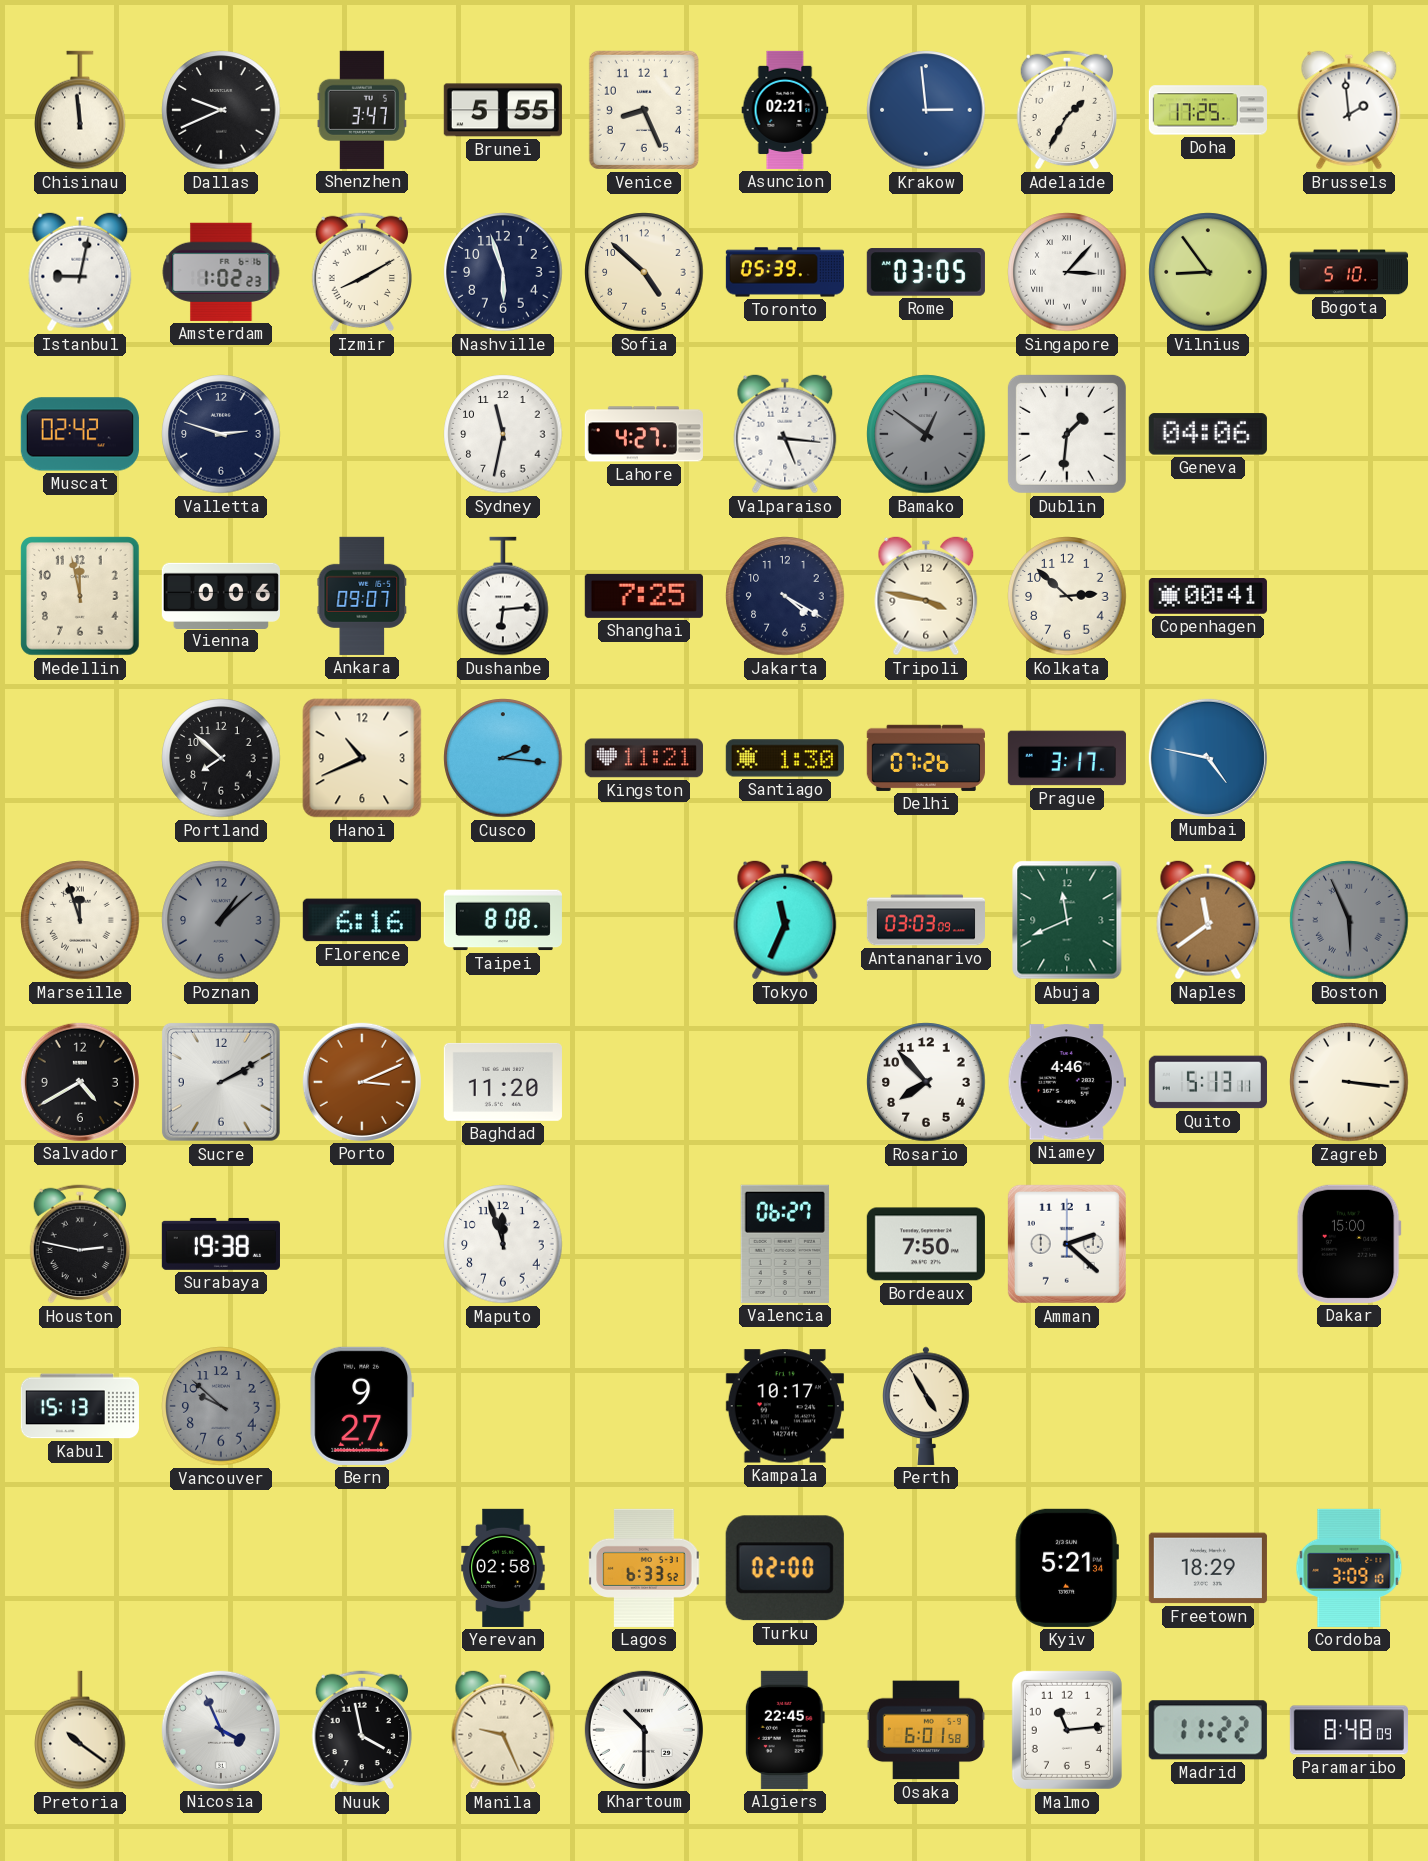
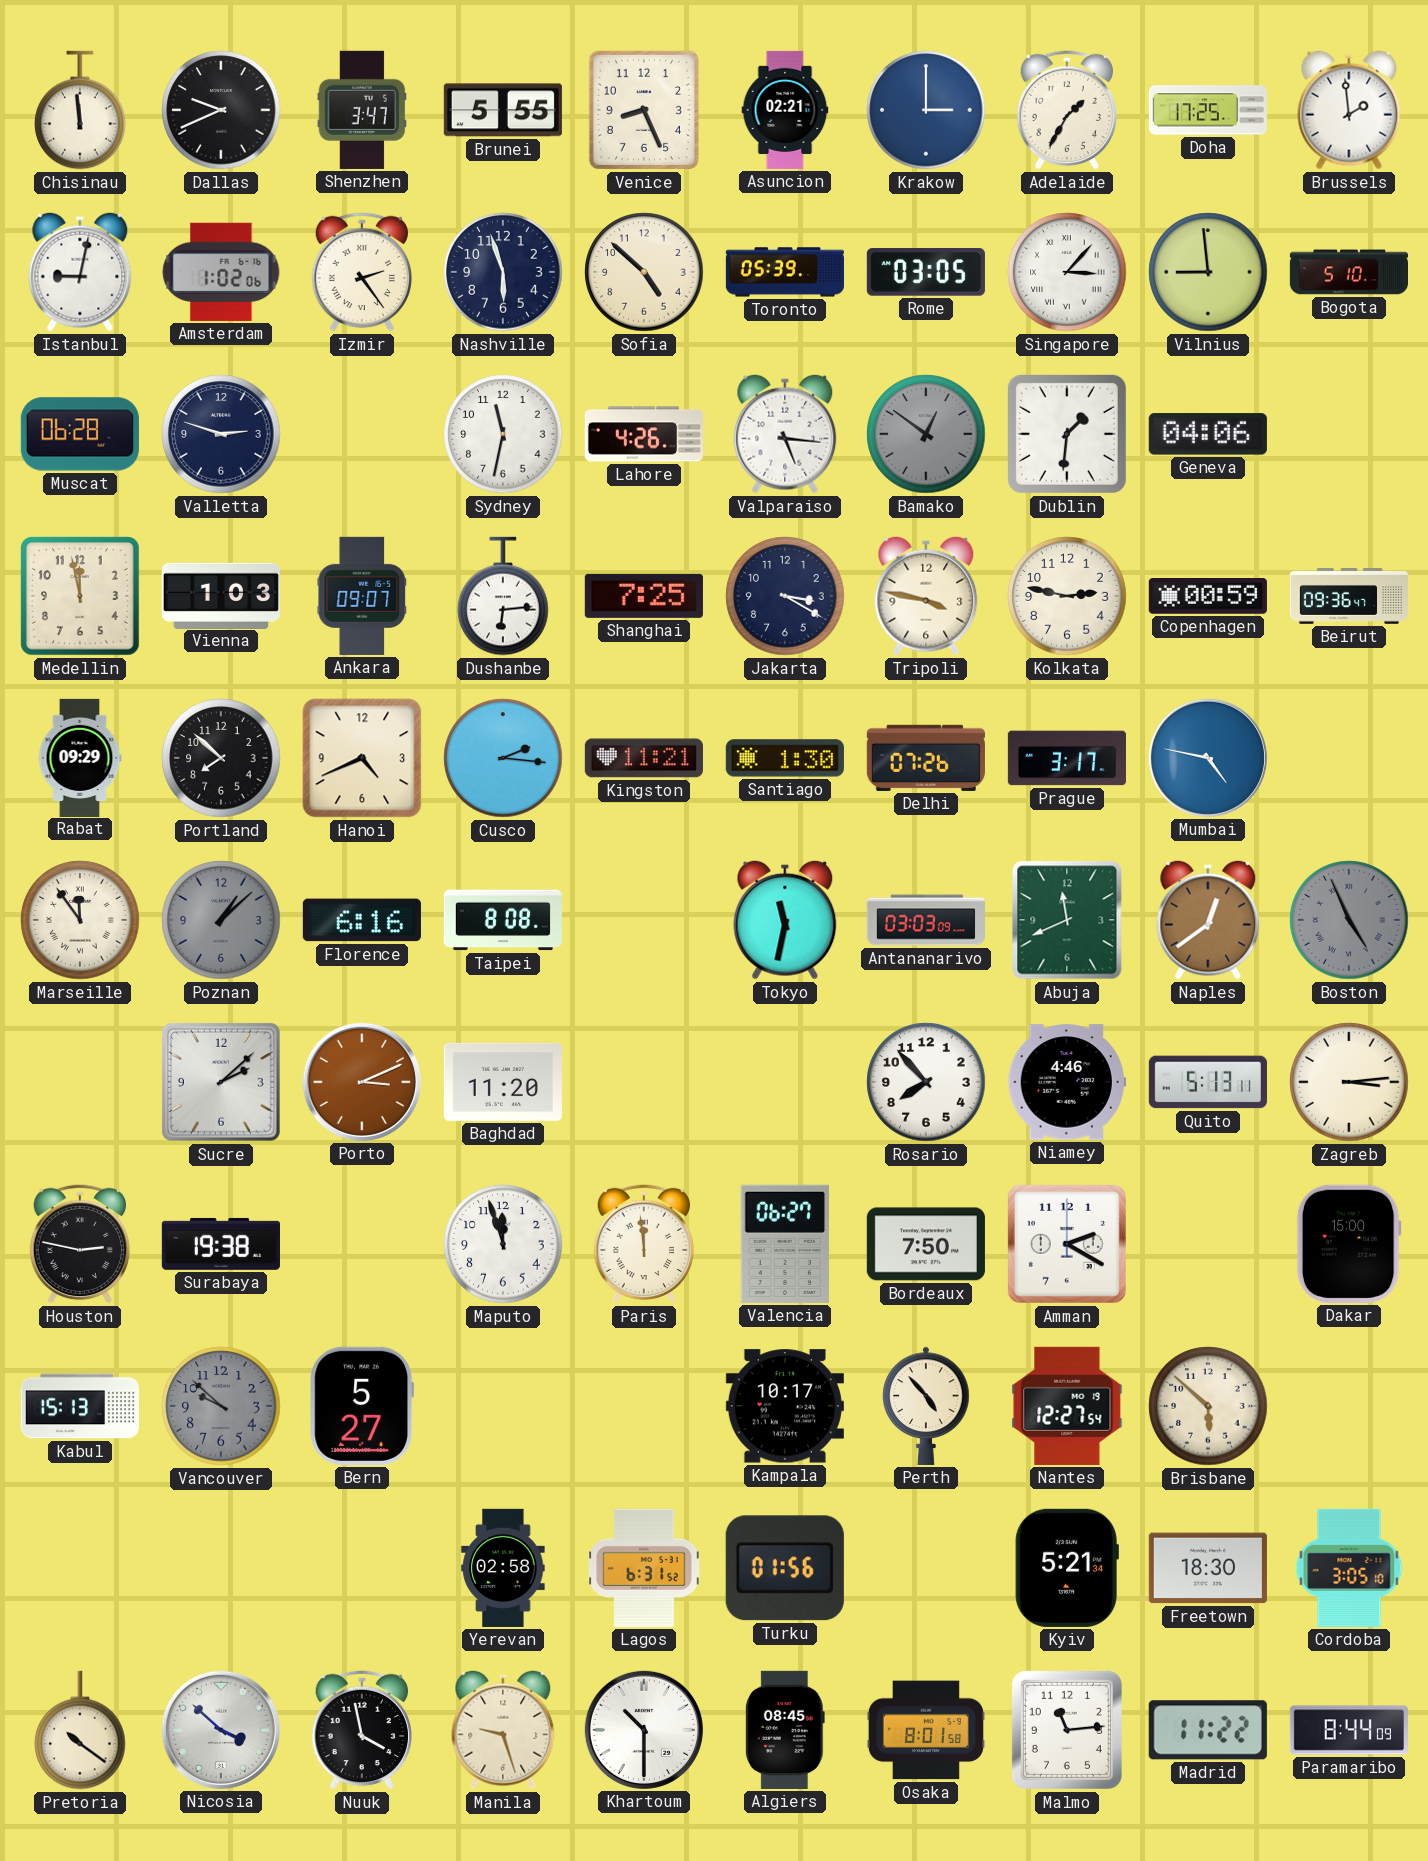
Krakow: 2:59 -> 3:00 (926, 110)
Amsterdam: 1:02:23 -> 1:02:06 (221, 272)
Izmir: 8:10 -> 2:24 (362, 272)
Vilnius: 8:54 -> 8:59 (1208, 272)
Muscat: 02:42 -> 06:28 (80, 434)
Lahore: 4:27 -> 4:26 (644, 434)
Vienna: 0:06 -> 1:03 (221, 595)
Jakarta: 4:20 -> 3:20 (785, 596)
Kolkata: 2:52 -> 2:47 (1067, 596)
Copenhagen: 00:41 -> 00:59 (1208, 597)
Beirut: none -> 09:36 (1348, 596)
Rabat: none -> 09:29 (80, 757)
Hanoi: 10:41 -> 4:41 (362, 758)
Marseille: 11:57 -> 11:54 (80, 920)
Tokyo: 11:34 -> 11:32 (785, 920)
Naples: 11:39 -> 12:39 (1208, 920)
Boston: 5:56 -> 4:56 (1349, 920)
Salvador: 4:40 -> none (80, 1082)
Sucre: 2:10 -> 2:08 (221, 1082)
Zagreb: 3:16 -> 3:14 (1349, 1082)
Paris: none -> 11:59 (644, 1244)
Amman: 2:22 -> 2:20 (1067, 1244)
Bern: 9:27 -> 5:27 (362, 1406)
Perth: 4:55 -> 4:53 (926, 1406)
Nantes: none -> 12:27 (1067, 1406)
Brisbane: none -> 5:52 (1208, 1406)
Lagos: 6:33 -> 6:31 (644, 1568)
Turku: 02:00 -> 01:56 (785, 1568)
Freetown: 18:29 -> 18:30 (1208, 1568)
Cordoba: 3:09 -> 3:05 (1349, 1568)
Nicosia: 3:56 -> 3:52 (221, 1730)
Manila: 9:26 -> 9:27 (503, 1730)
Algiers: 22:45 -> 08:45 (785, 1730)
Osaka: 6:01 -> 8:01 (926, 1730)
Paramaribo: 8:48 -> 8:44 (1349, 1730)
